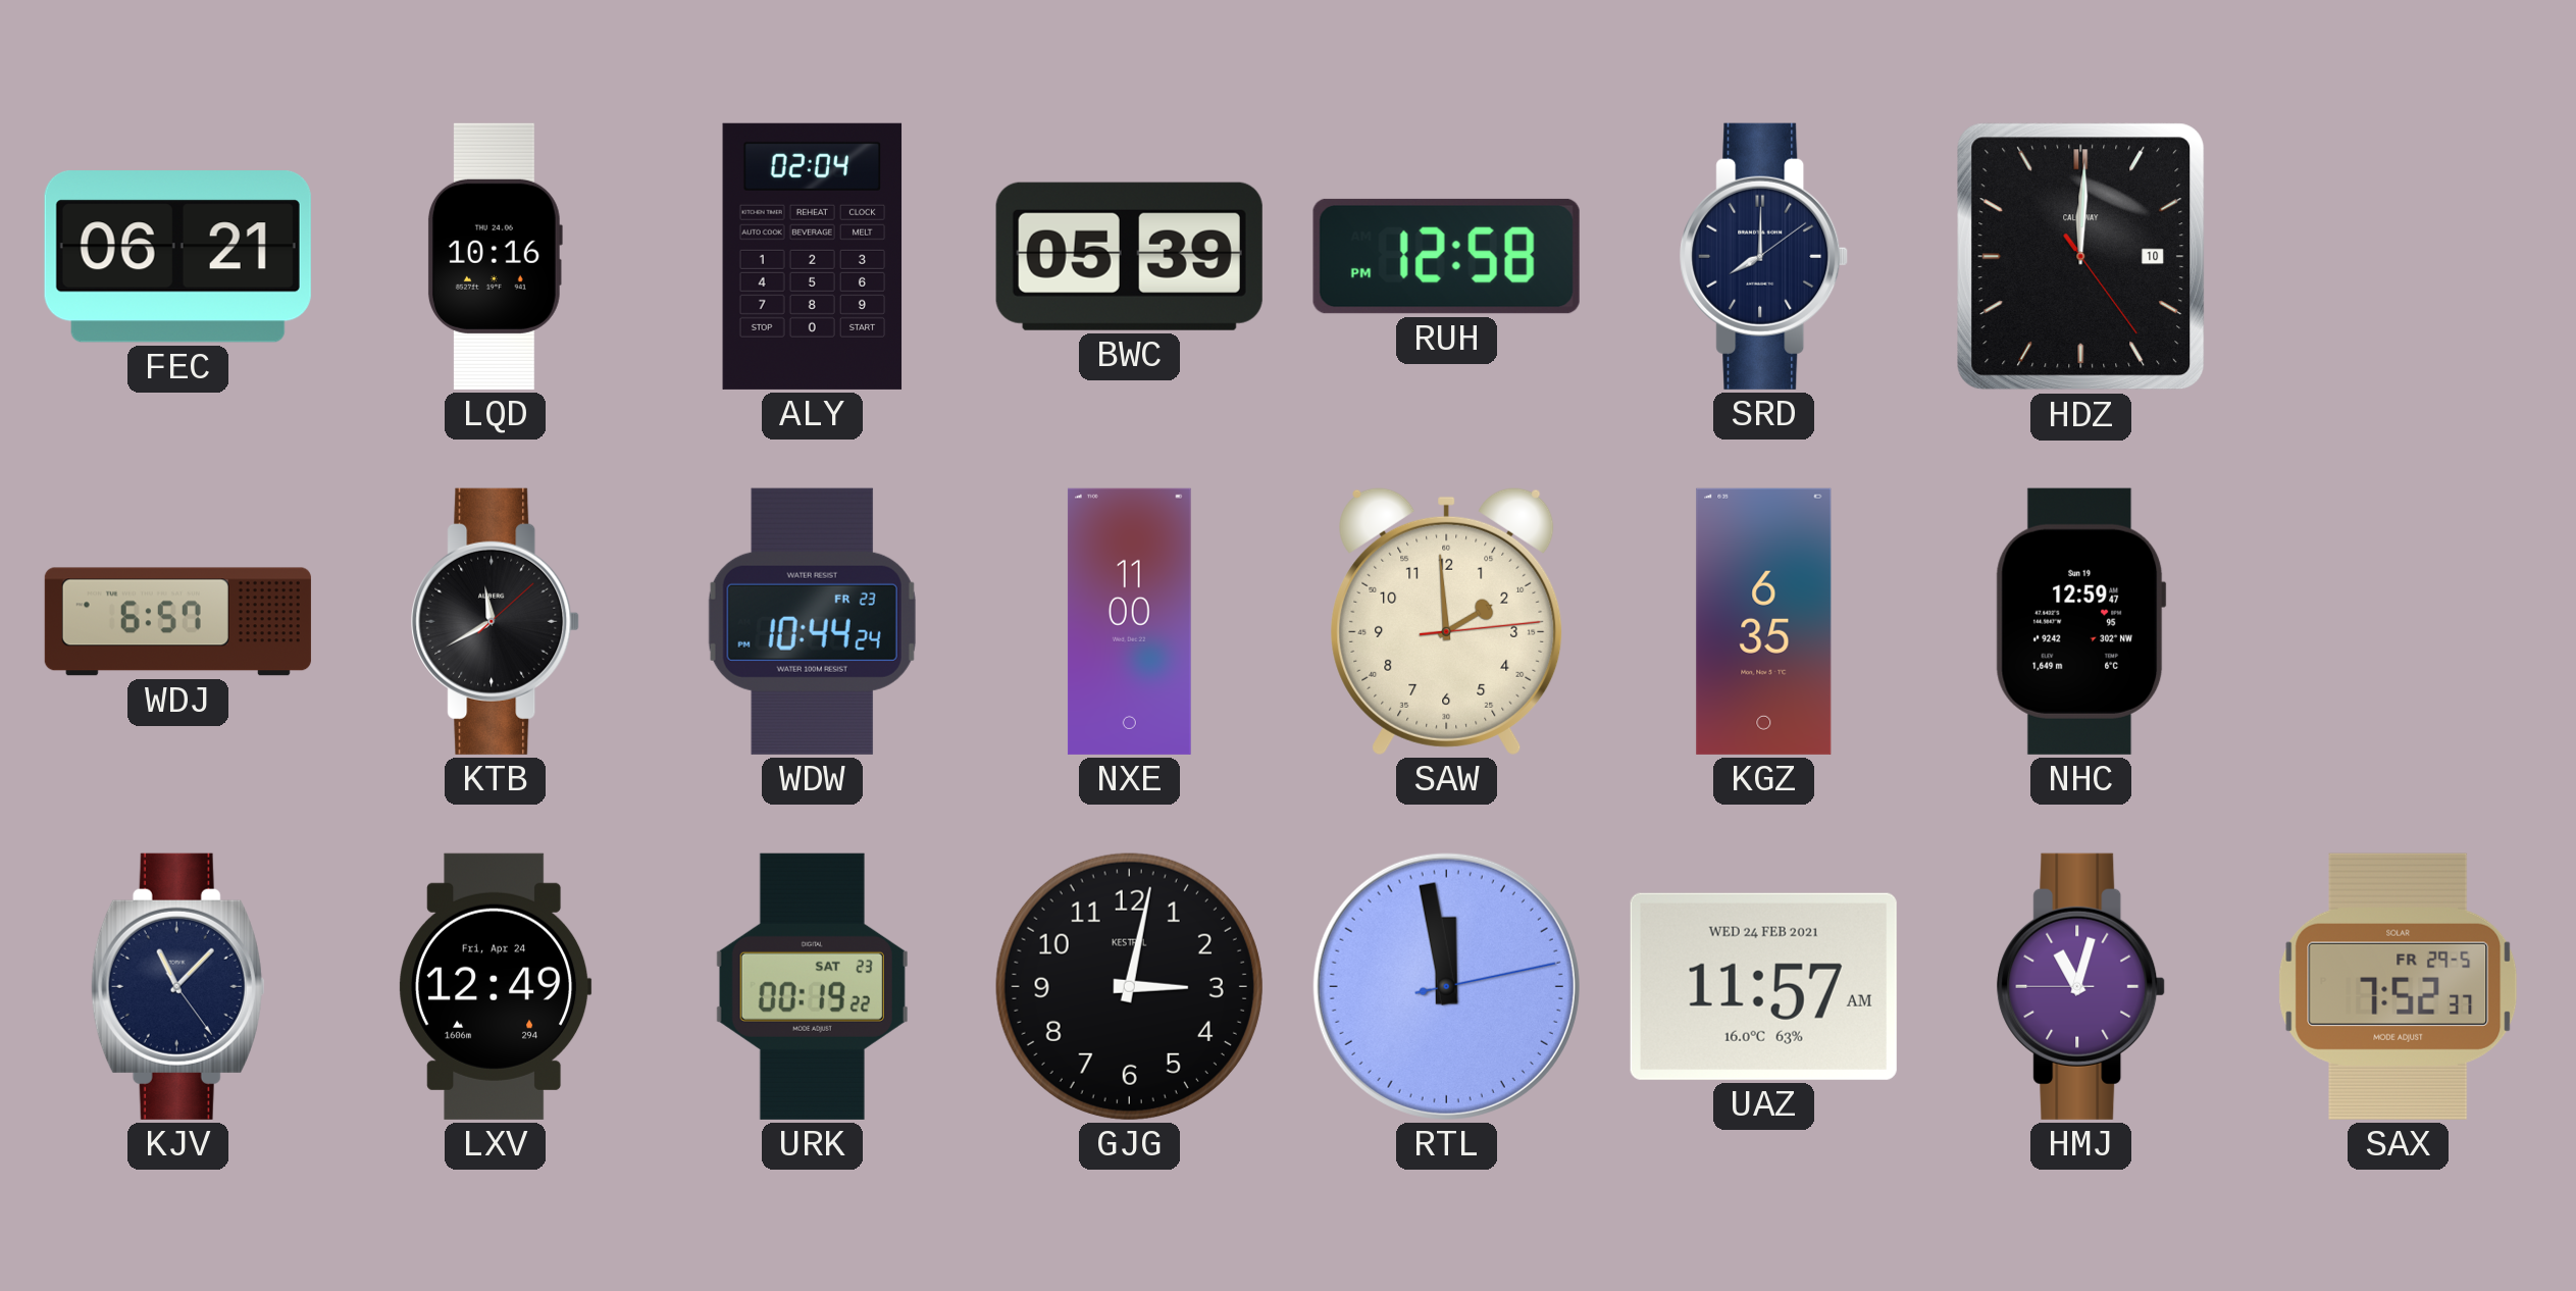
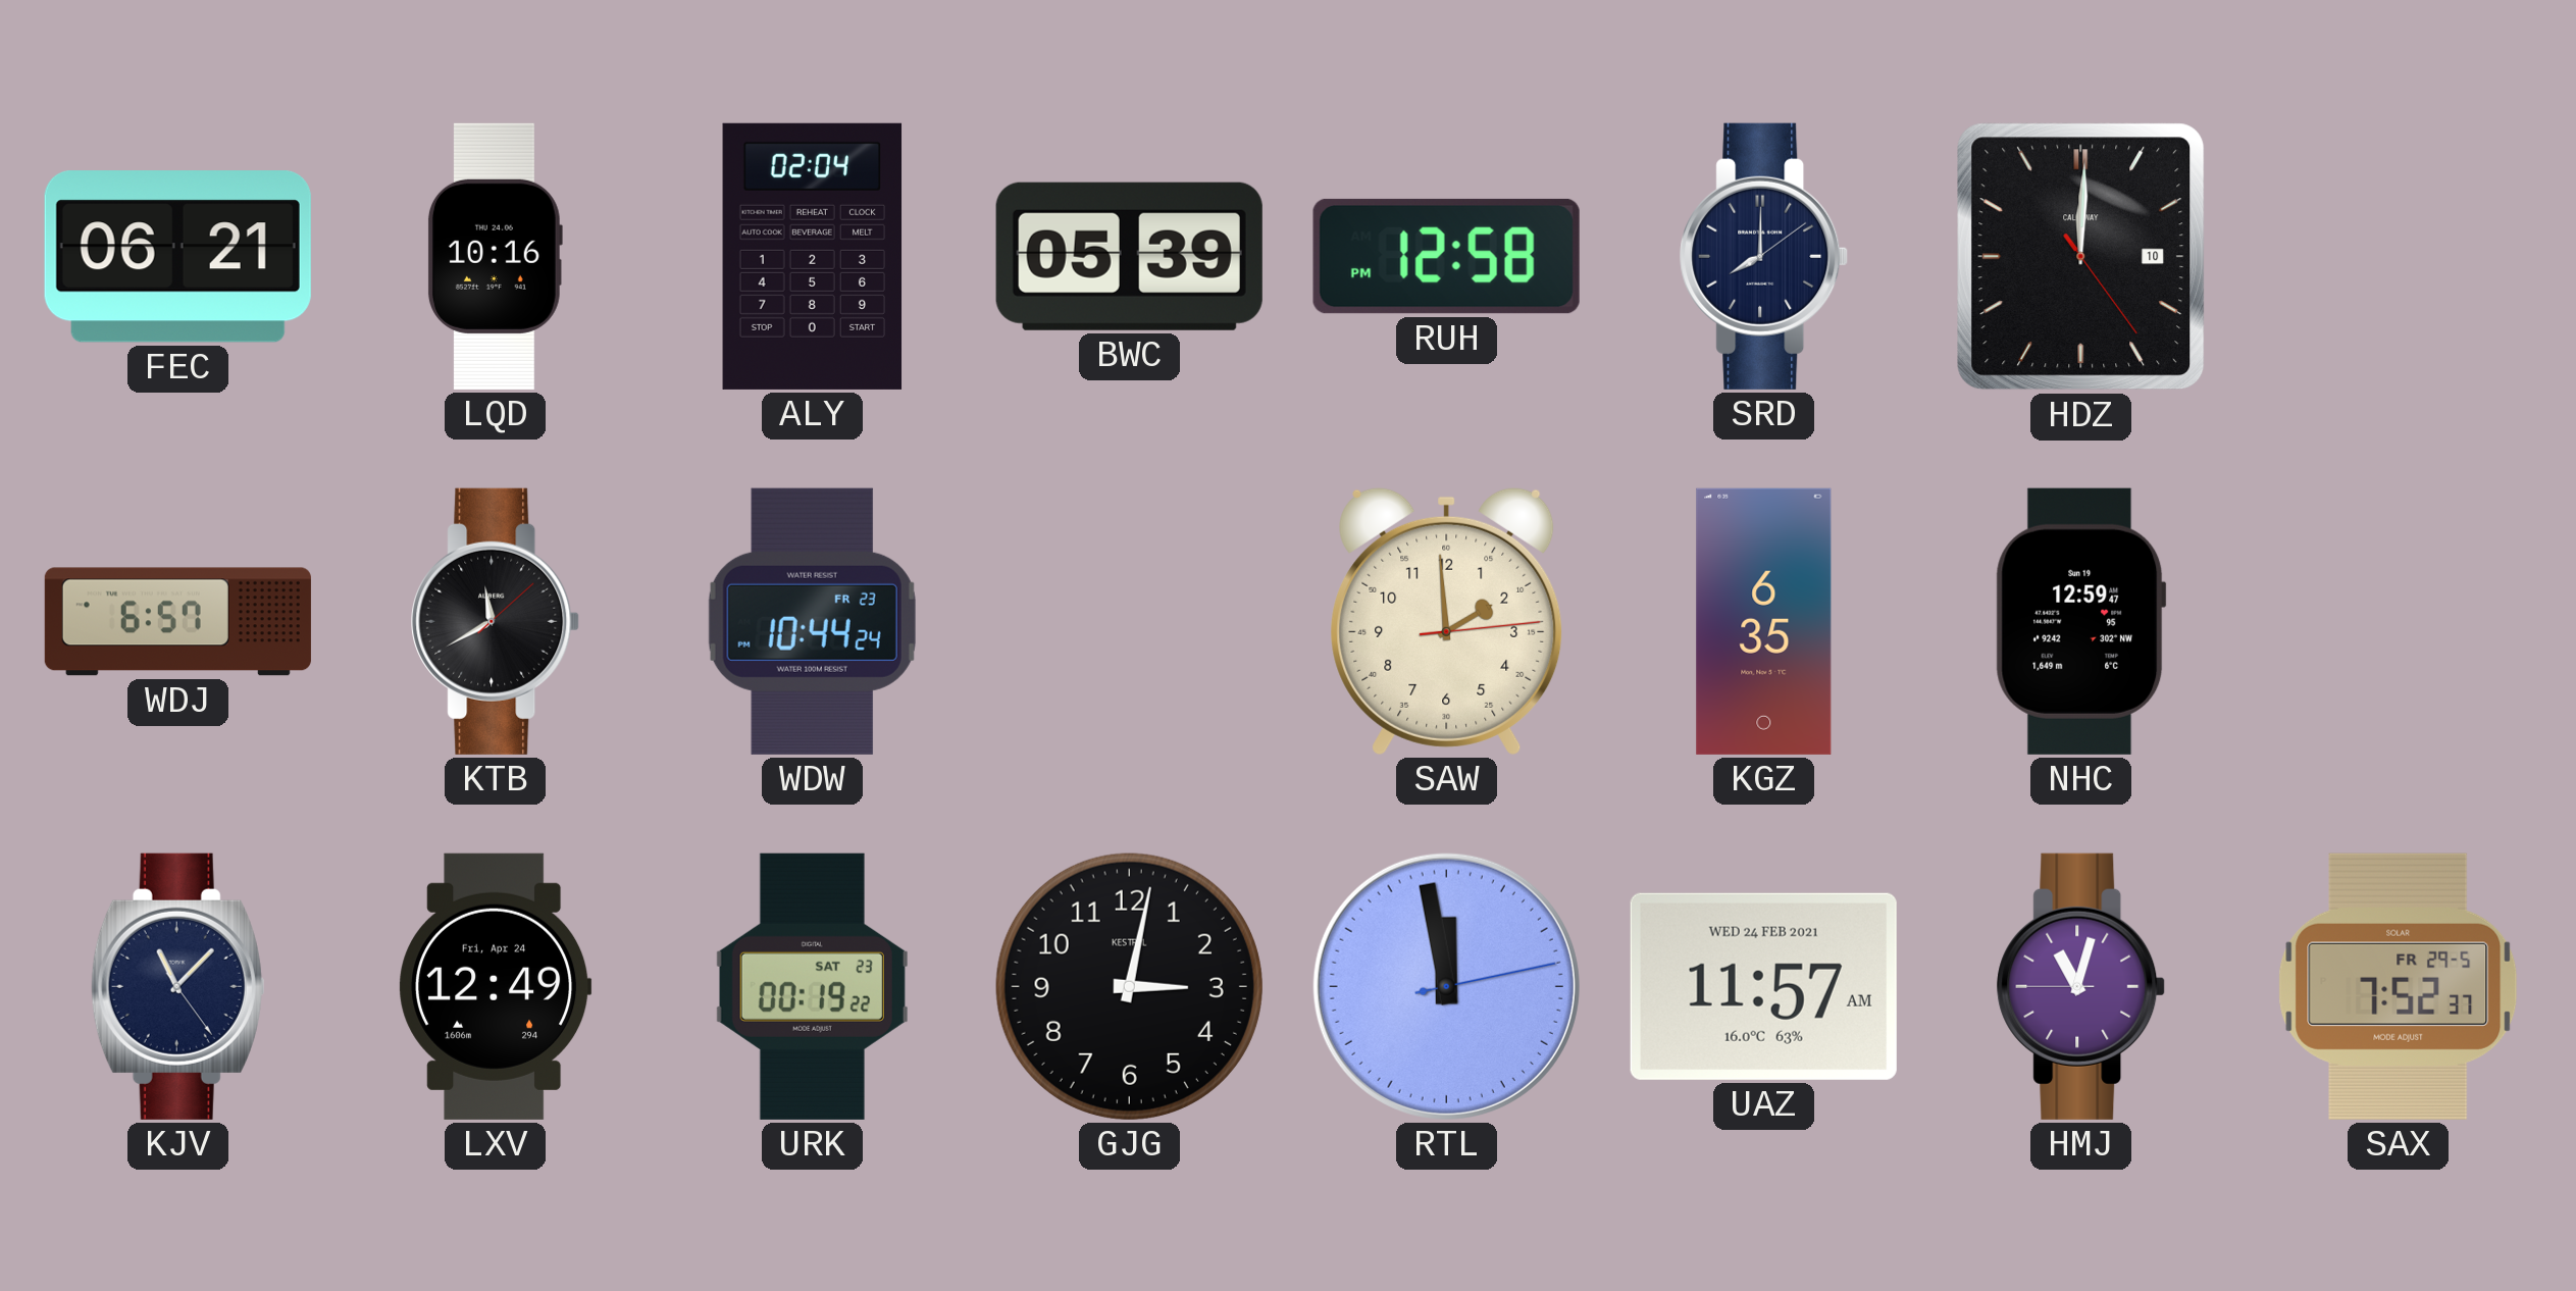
NXE: 11:00 -> none (1129, 621)
